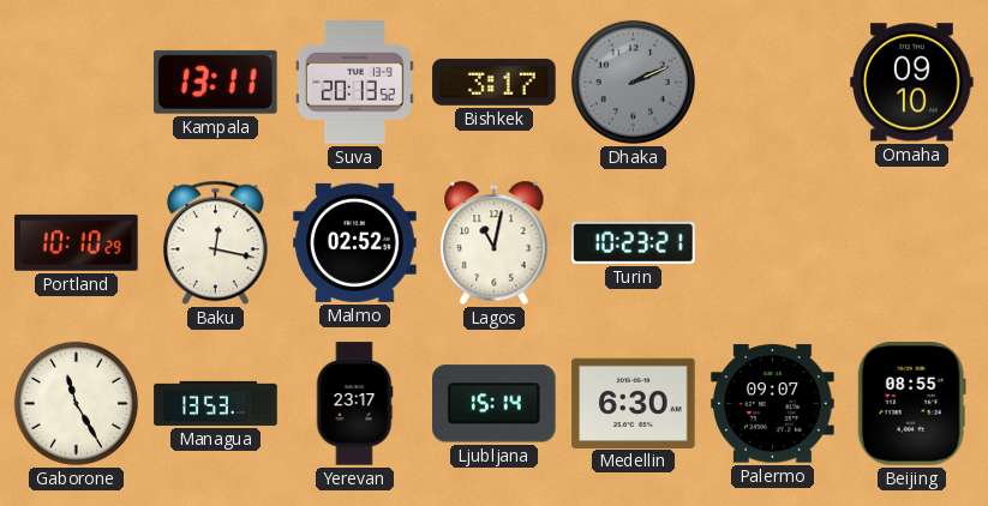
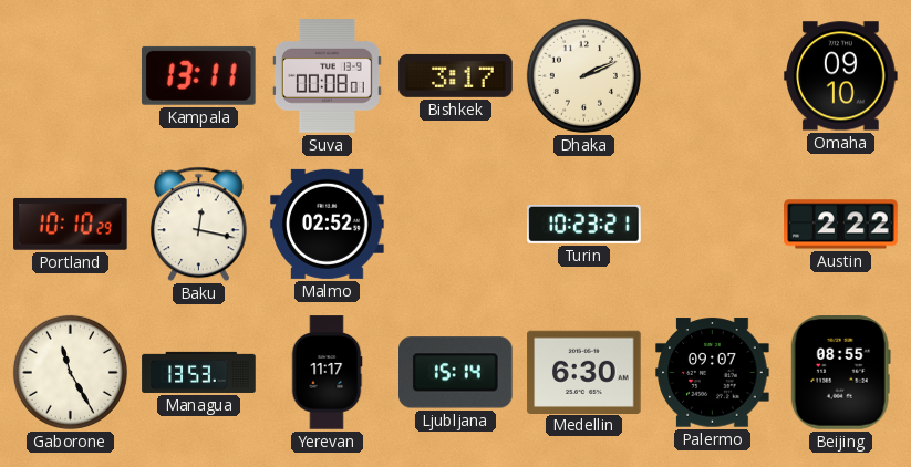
Suva: 20:13 -> 00:08 (327, 76)
Dhaka dial: grey -> cream (583, 75)
Lagos: 11:02 -> none (495, 243)
Austin: none -> 2:22 (841, 225)
Yerevan: 23:17 -> 11:17 (327, 373)
